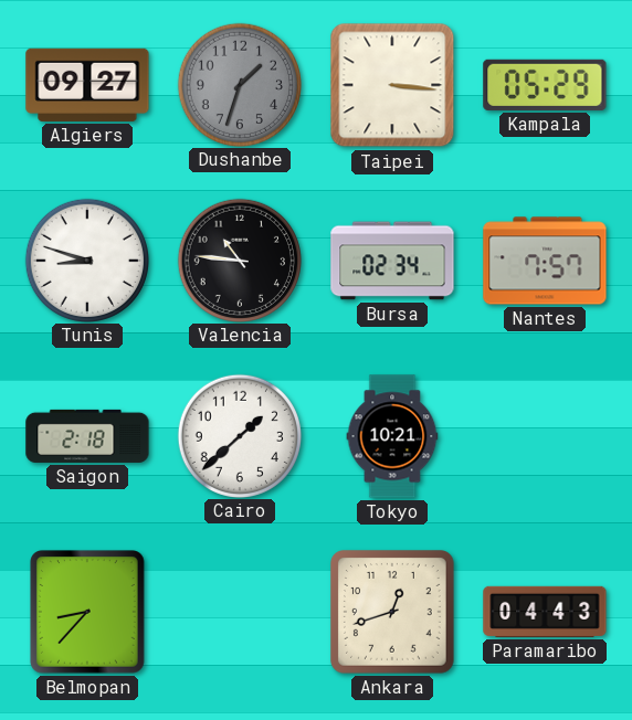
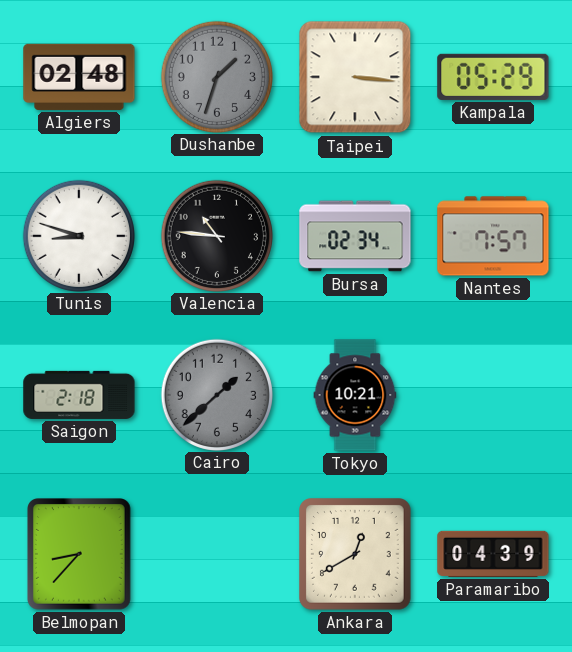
Algiers: 09:27 -> 02:48 (79, 77)
Cairo dial: white -> grey (216, 394)
Ankara: 12:42 -> 12:40 (356, 555)
Paramaribo: 04:43 -> 04:39 (493, 554)
